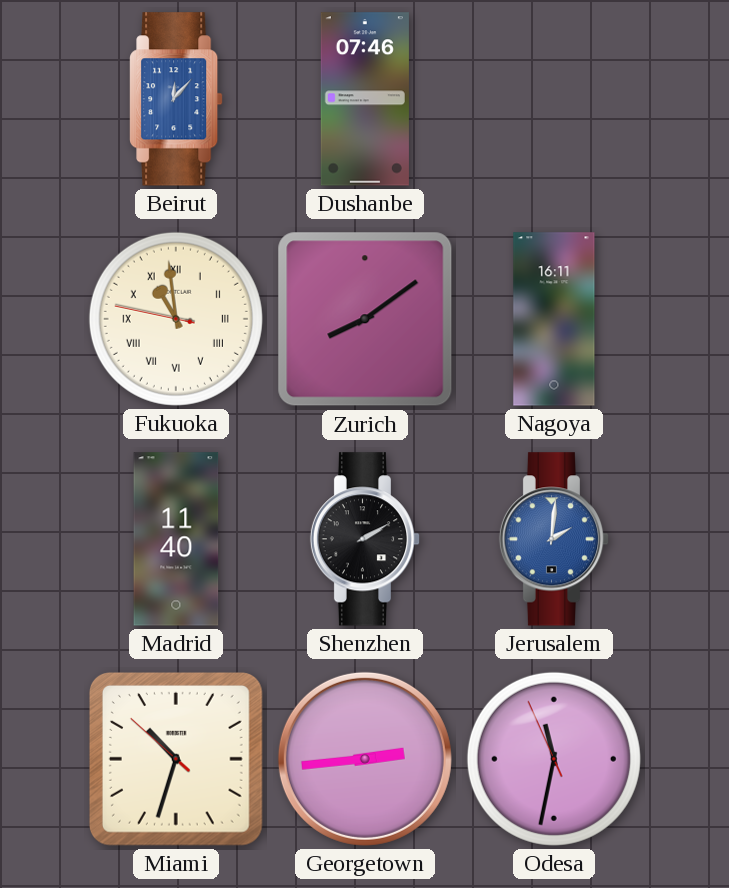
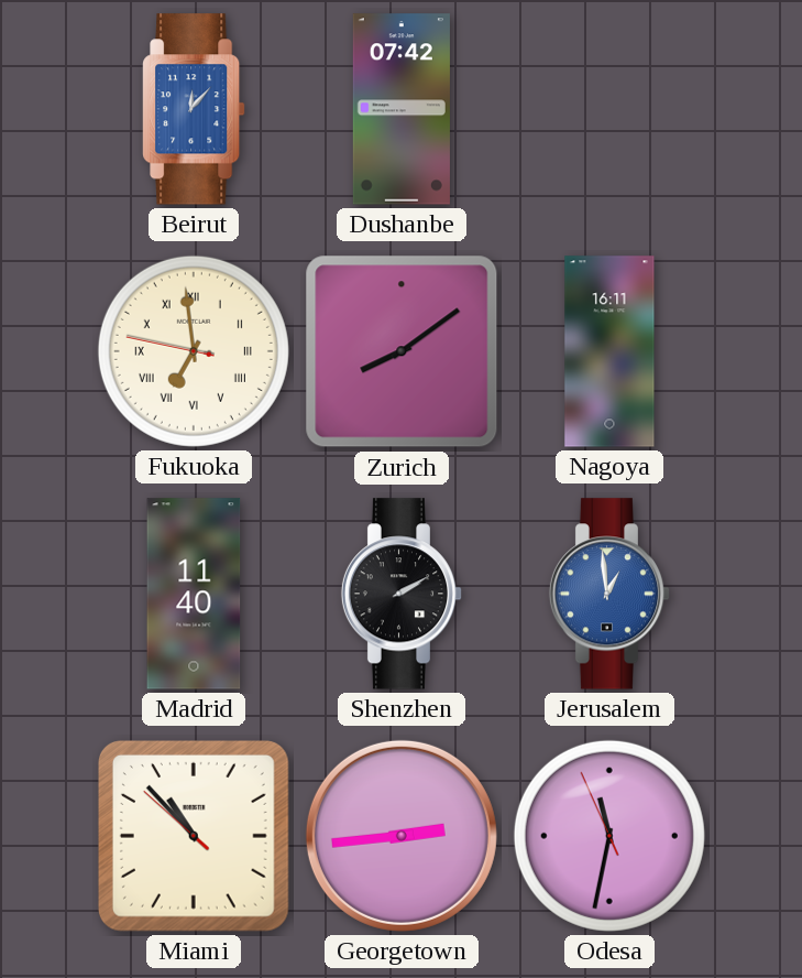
Dushanbe: 07:46 -> 07:42 (402, 109)
Fukuoka: 10:58 -> 6:58 (194, 351)
Jerusalem: 2:01 -> 12:59 (609, 594)
Miami: 10:32 -> 10:52 (194, 836)
